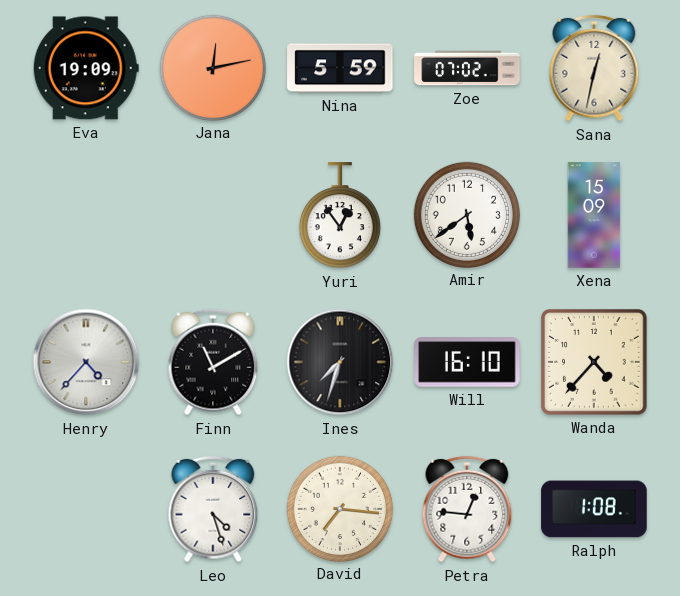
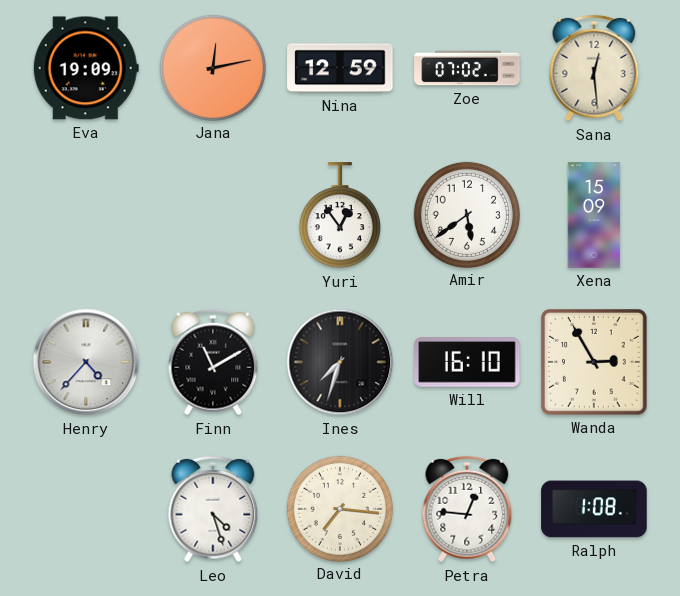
Nina: 5:59 -> 12:59 (340, 68)
Sana: 12:32 -> 12:29 (594, 68)
Wanda: 4:37 -> 2:55 (594, 362)
